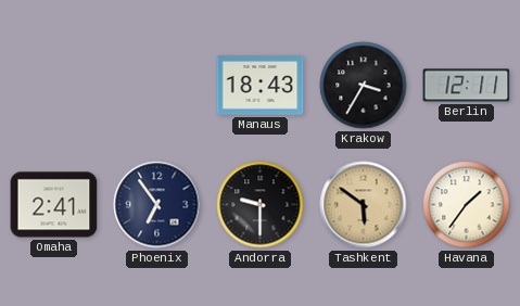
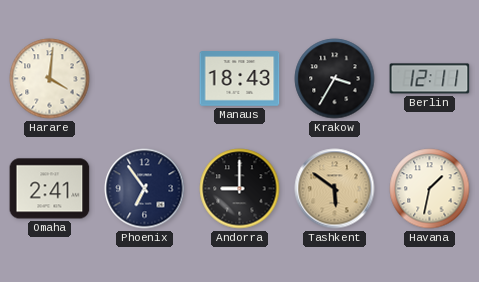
Harare: none -> 4:01 (50, 79)
Andorra: 9:30 -> 9:00 (240, 189)
Havana: 1:36 -> 1:32 (430, 189)
